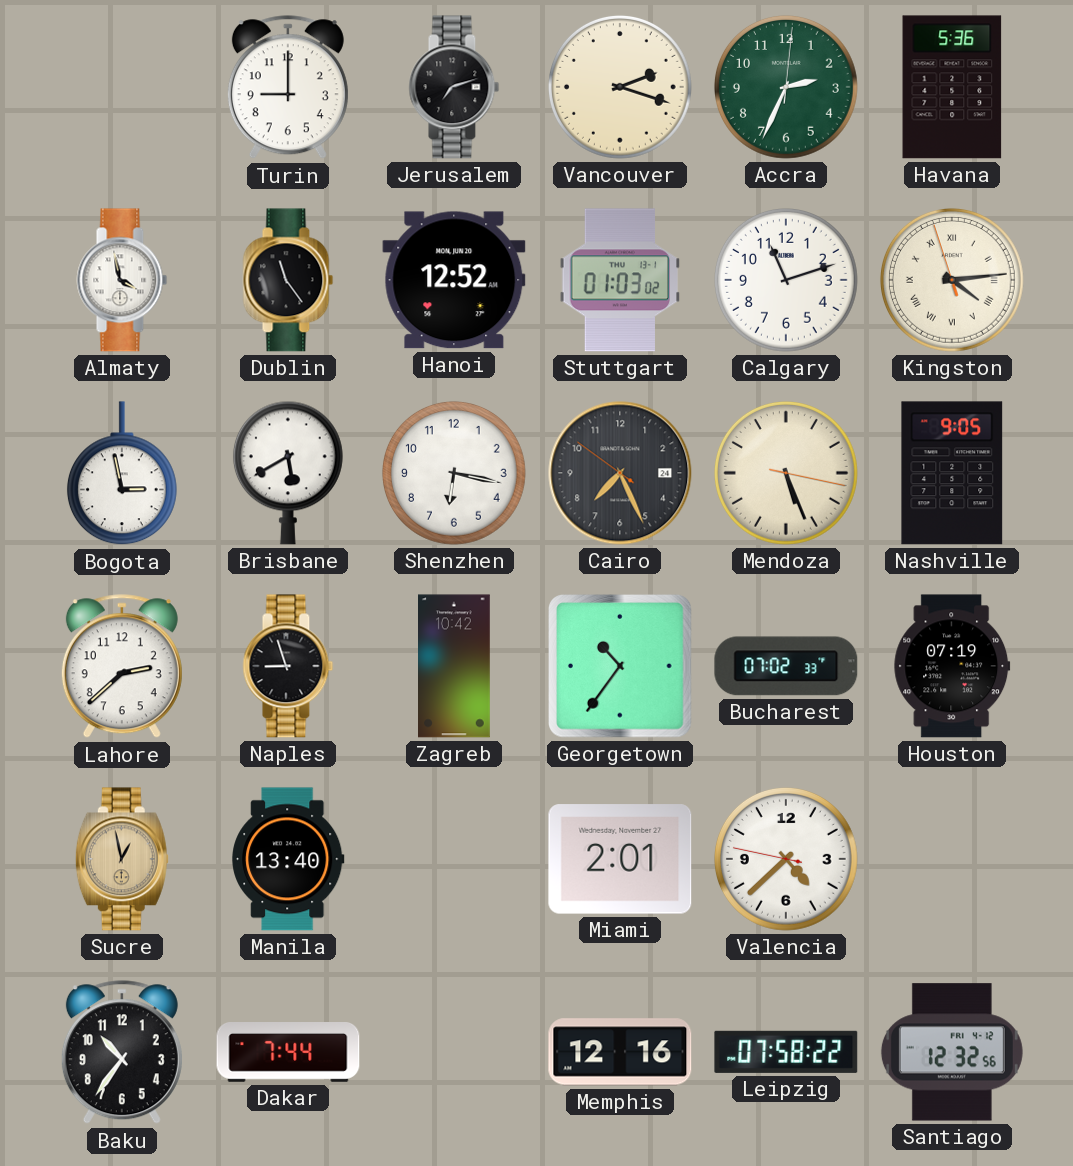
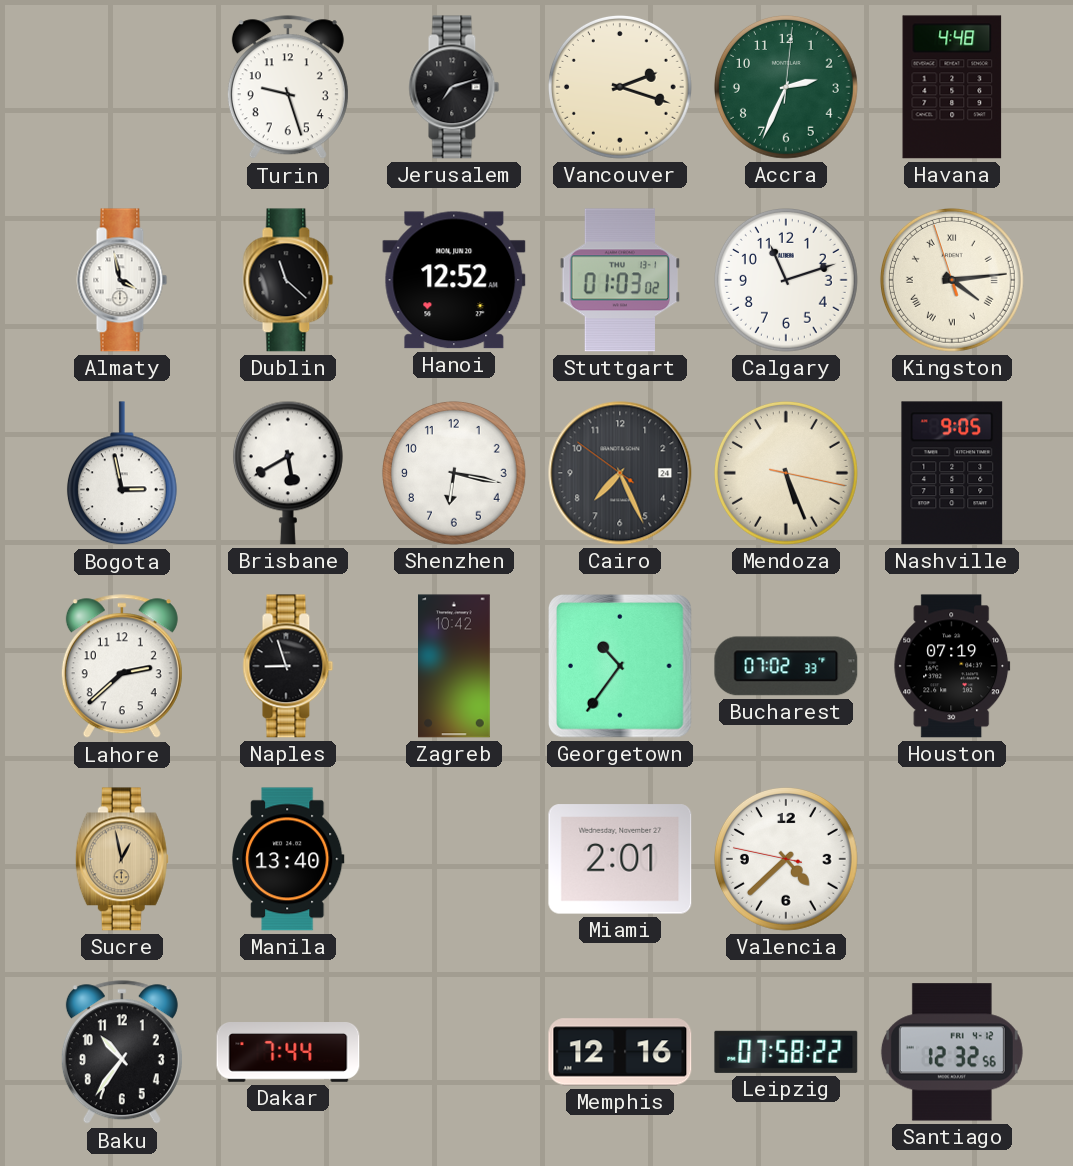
Turin: 9:00 -> 9:27 (288, 88)
Havana: 5:36 -> 4:48 (952, 87)
Dublin: 11:24 -> 11:22 (288, 280)
